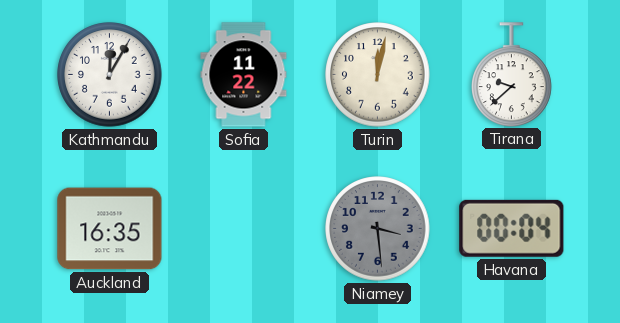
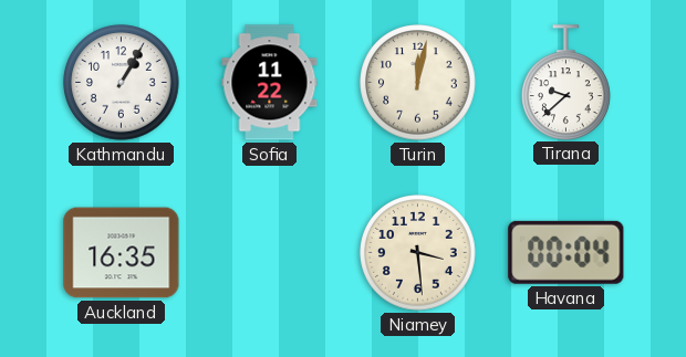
Kathmandu: 12:05 -> 1:05 (122, 83)
Niamey dial: grey -> cream (418, 253)
